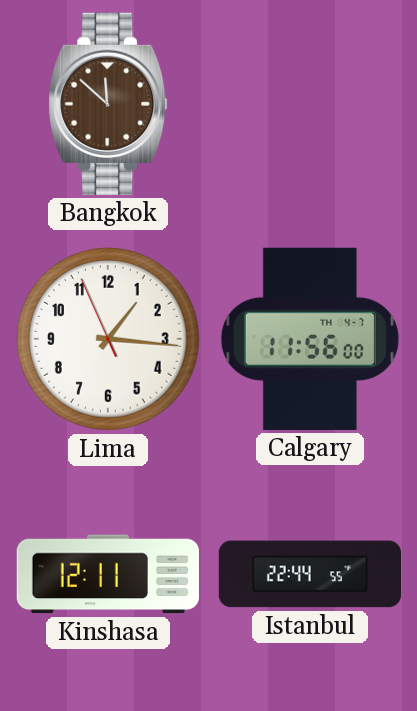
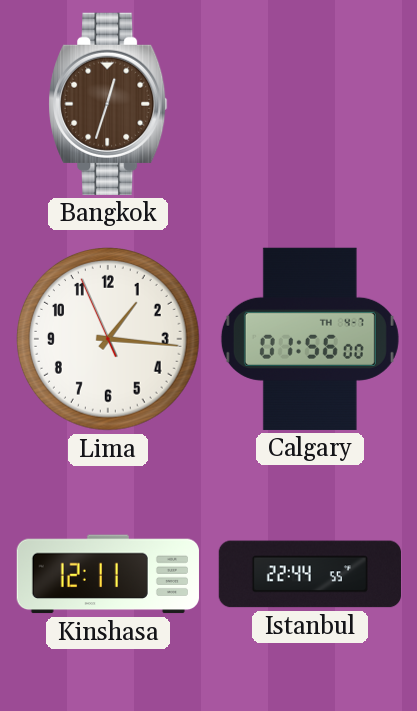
Bangkok: 11:52 -> 12:33 (108, 104)
Calgary: 11:56 -> 01:56 (310, 339)
